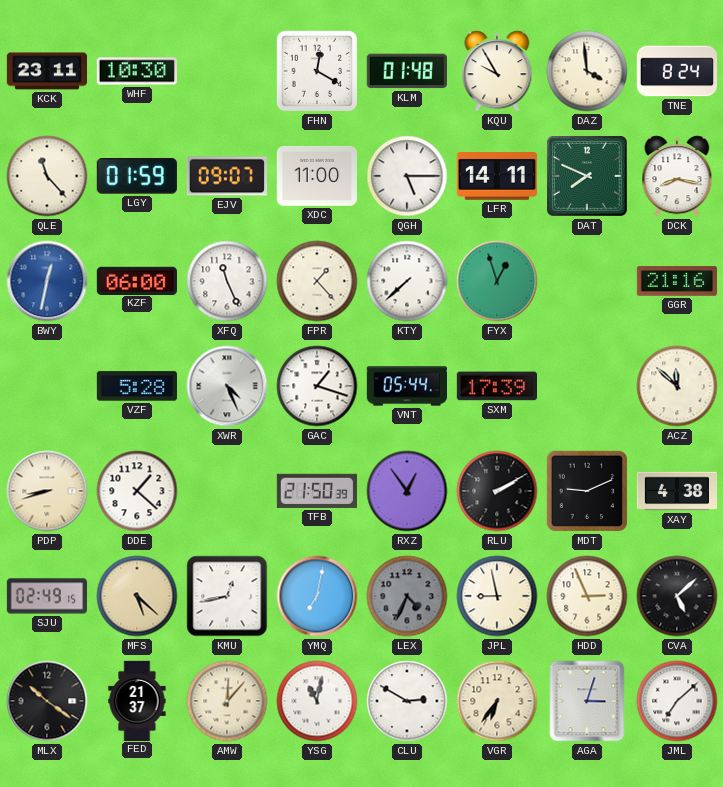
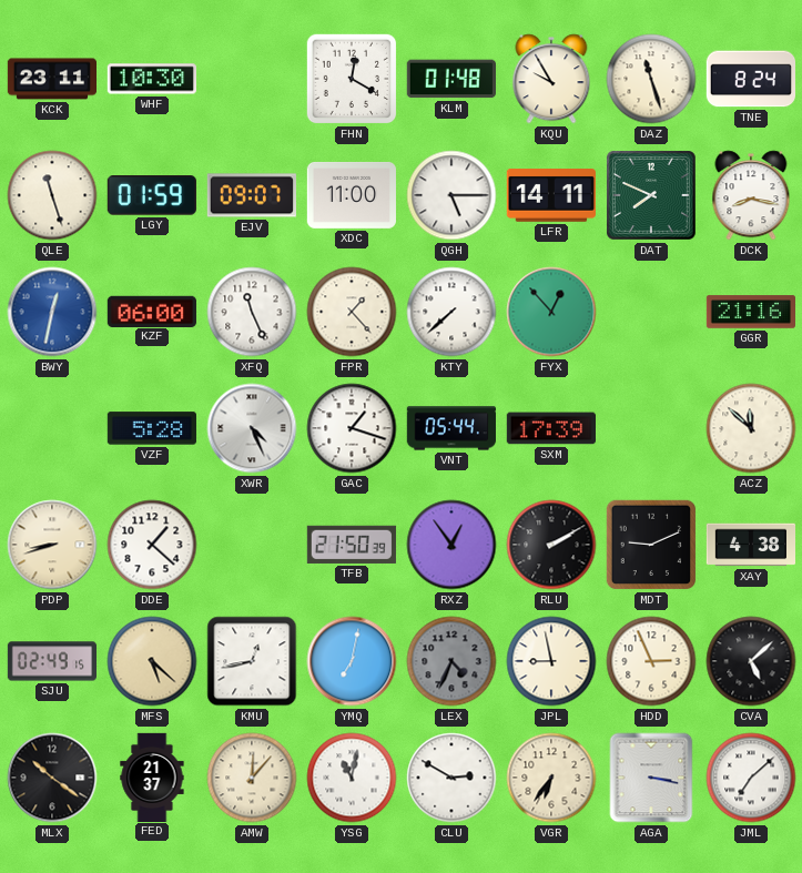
DAZ: 3:59 -> 11:27 (651, 79)
QLE: 11:23 -> 11:27 (52, 195)
FYX: 12:57 -> 12:53 (551, 312)
AGA: 3:03 -> 3:17 (651, 778)
